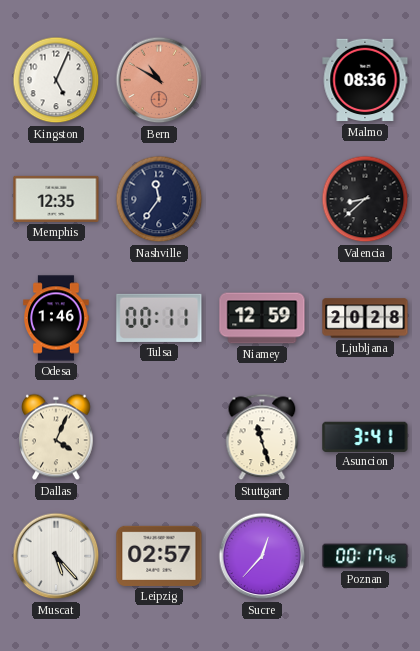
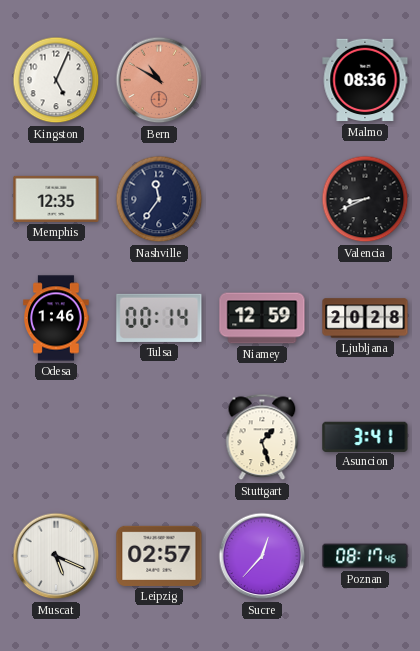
Valencia: 8:38 -> 8:41 (365, 199)
Tulsa: 00:11 -> 00:14 (159, 318)
Dallas: 4:04 -> none (57, 437)
Stuttgart: 11:27 -> 1:27 (262, 437)
Muscat: 5:23 -> 5:19 (56, 556)
Poznan: 00:17 -> 08:17 (365, 556)
